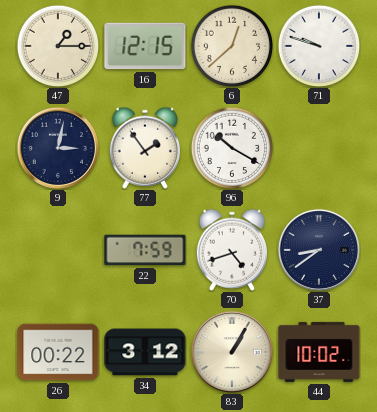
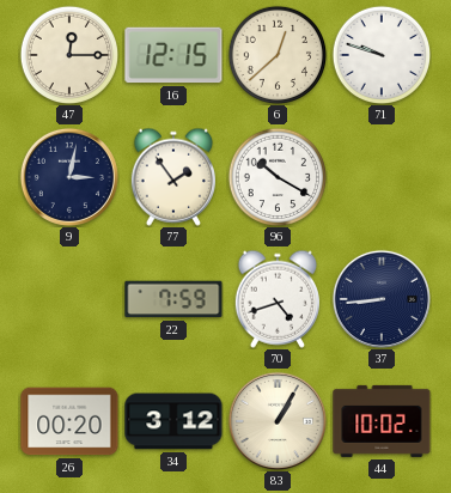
47: 1:15 -> 12:15 (69, 55)
37: 8:39 -> 8:44 (382, 299)
26: 00:22 -> 00:20 (69, 421)
